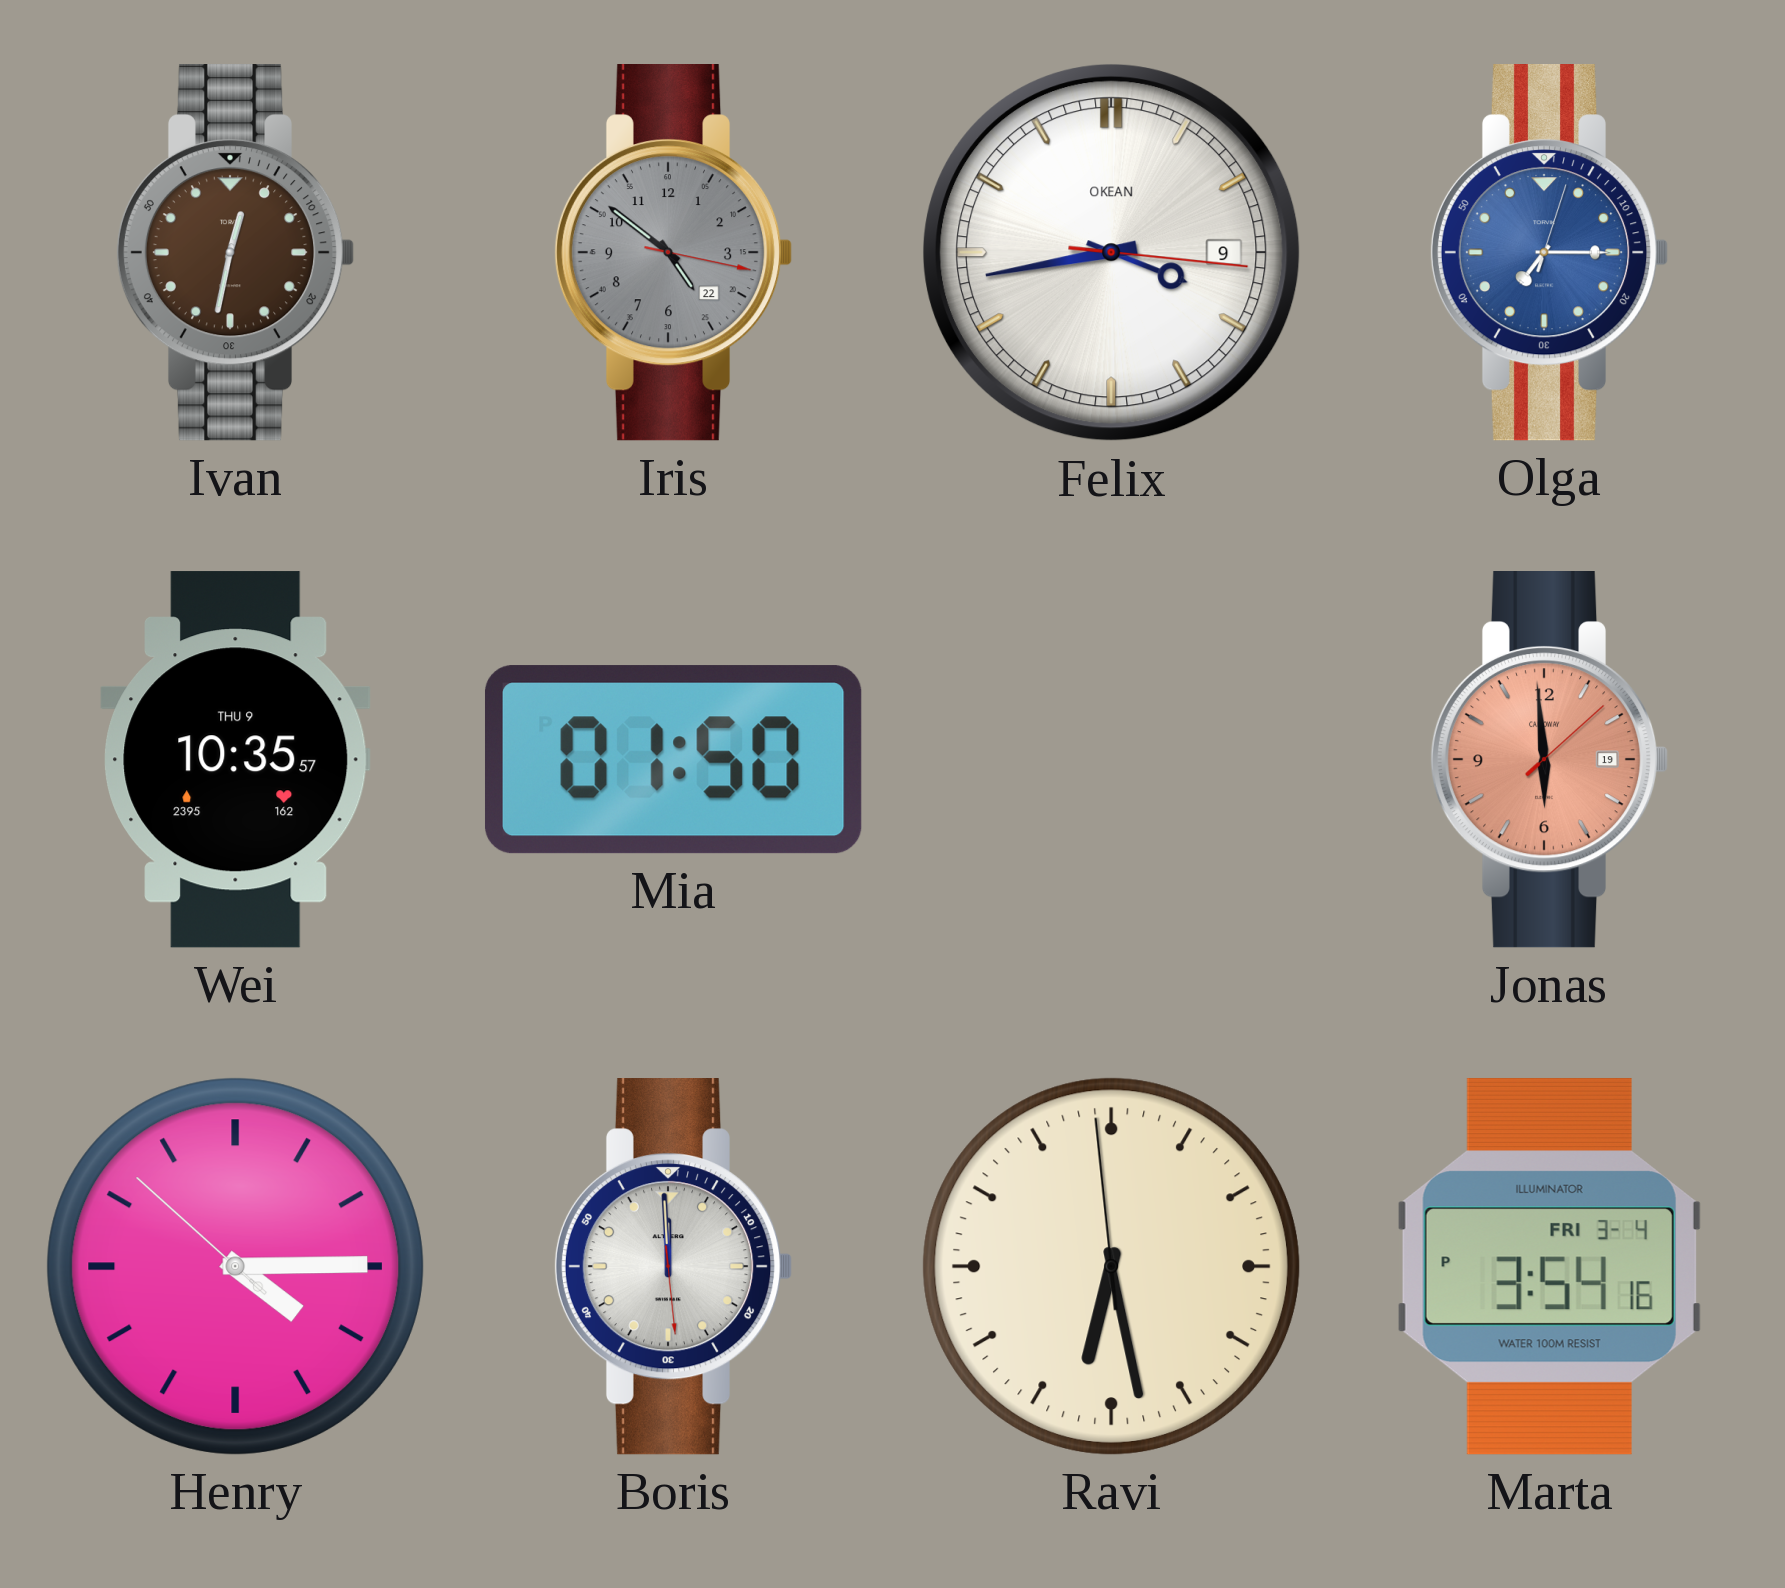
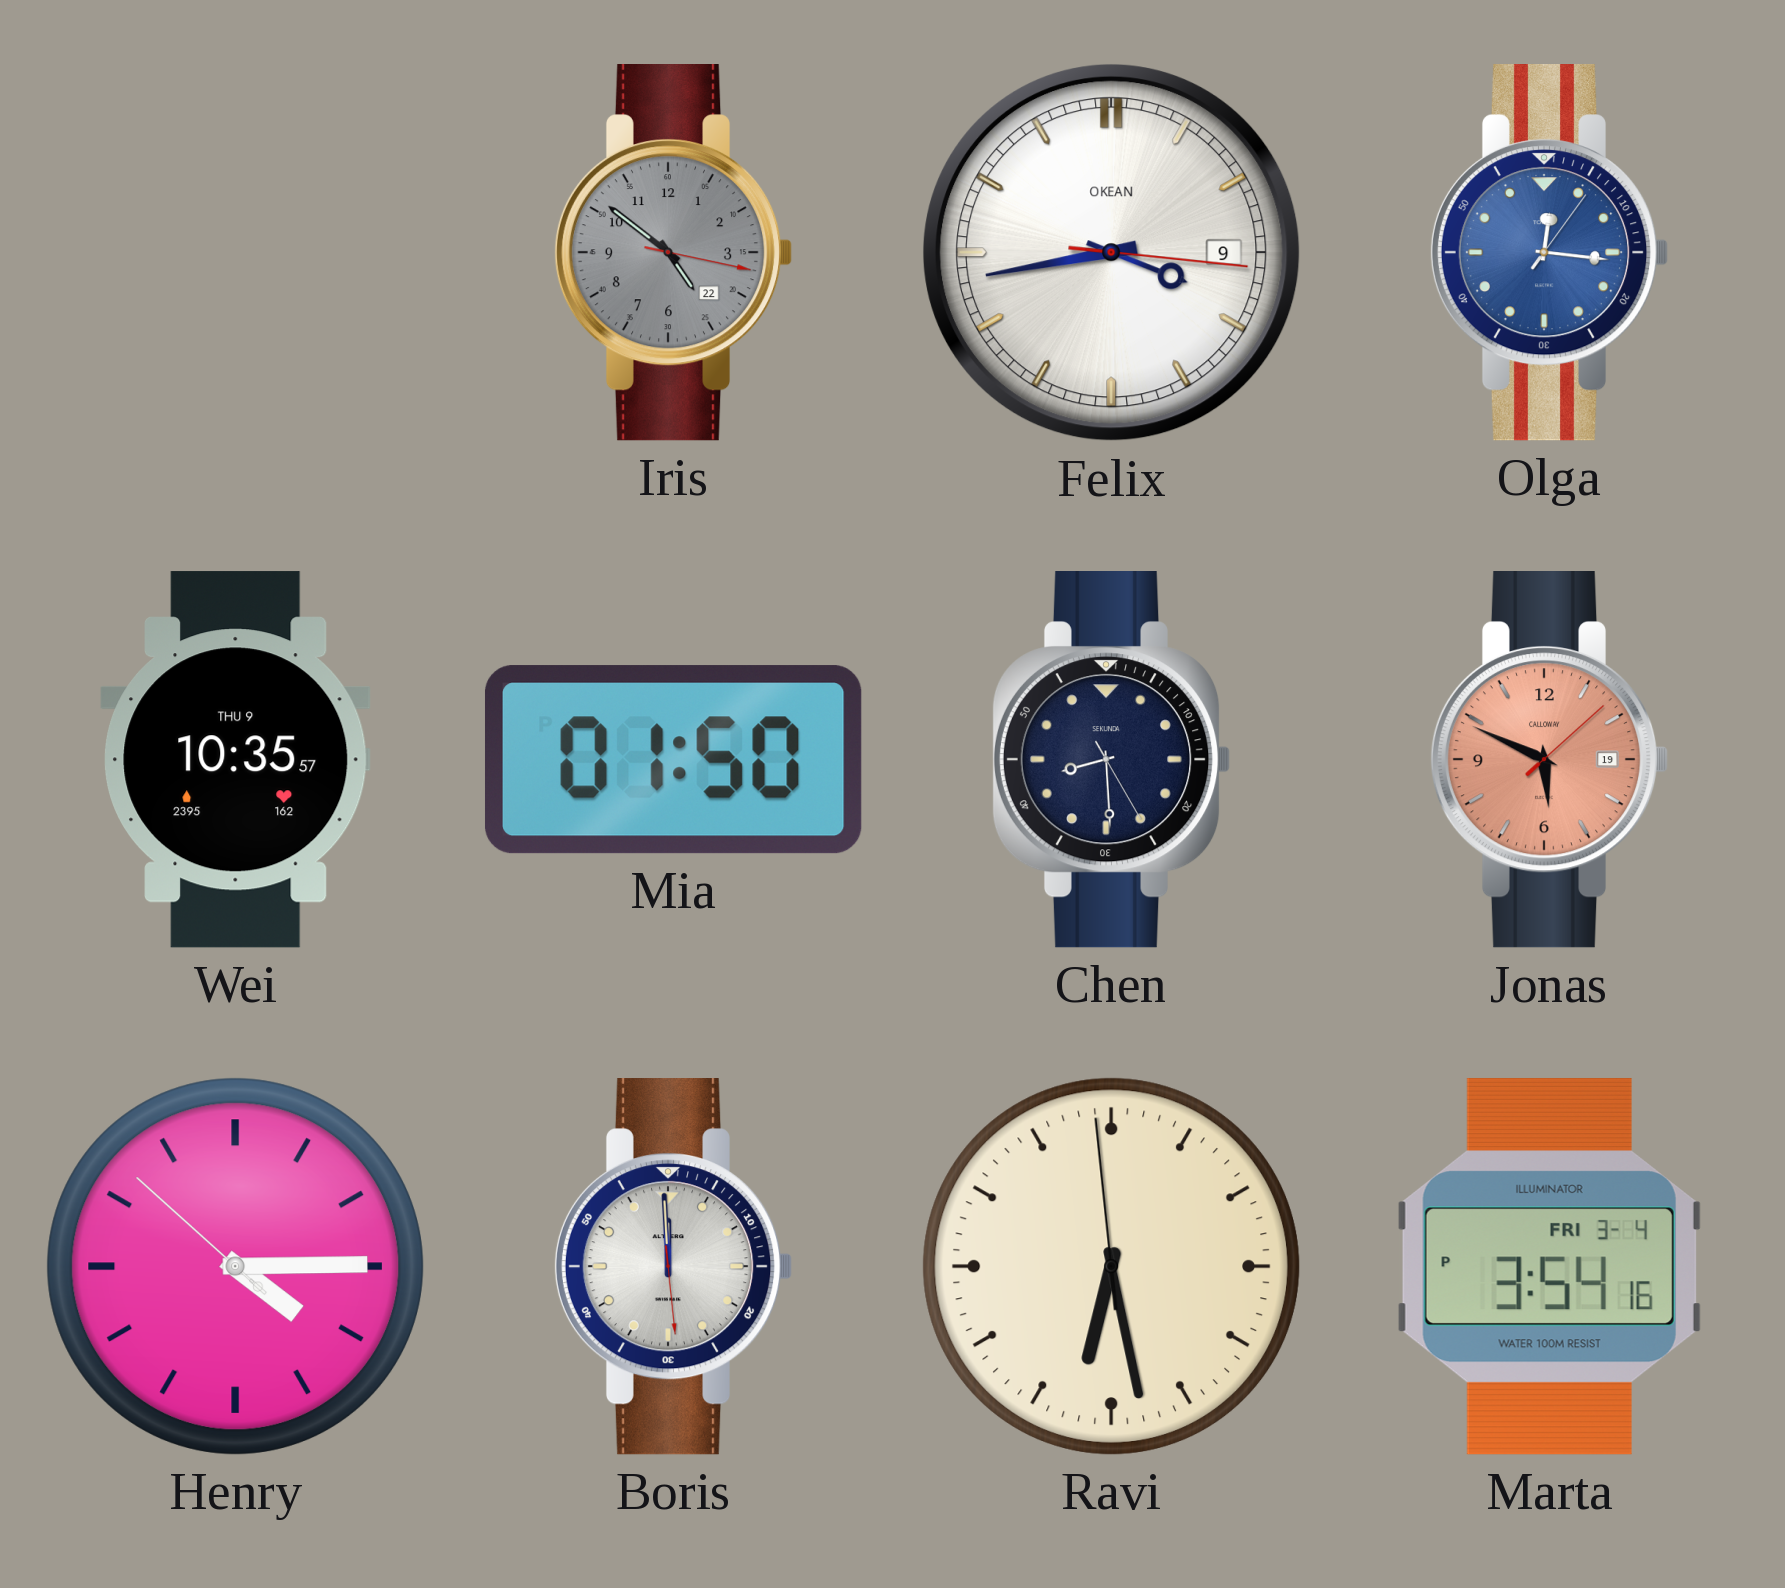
Ivan: 12:32 -> none (235, 252)
Olga: 7:15 -> 12:16 (1549, 252)
Chen: none -> 8:29 (1111, 759)
Jonas: 5:59 -> 5:49 (1549, 759)
